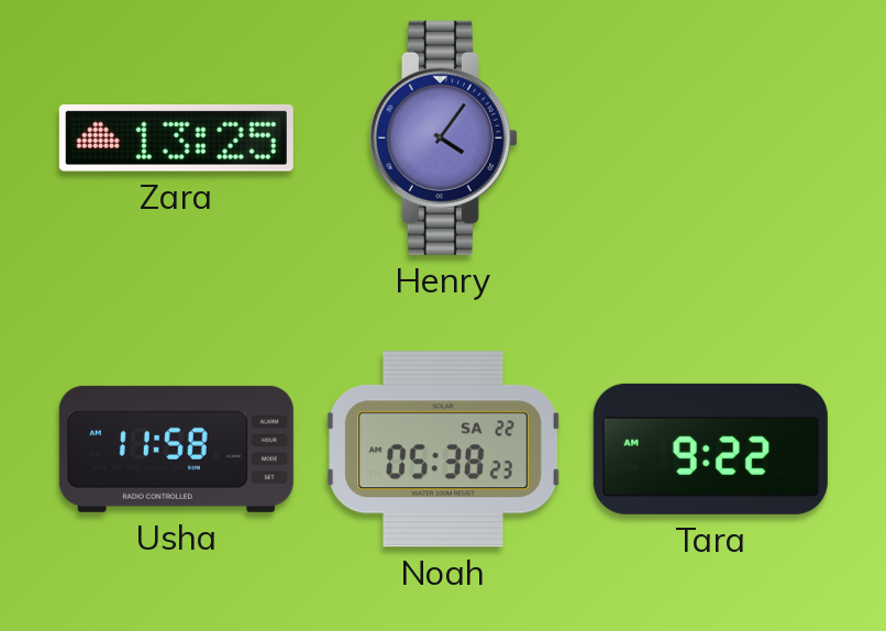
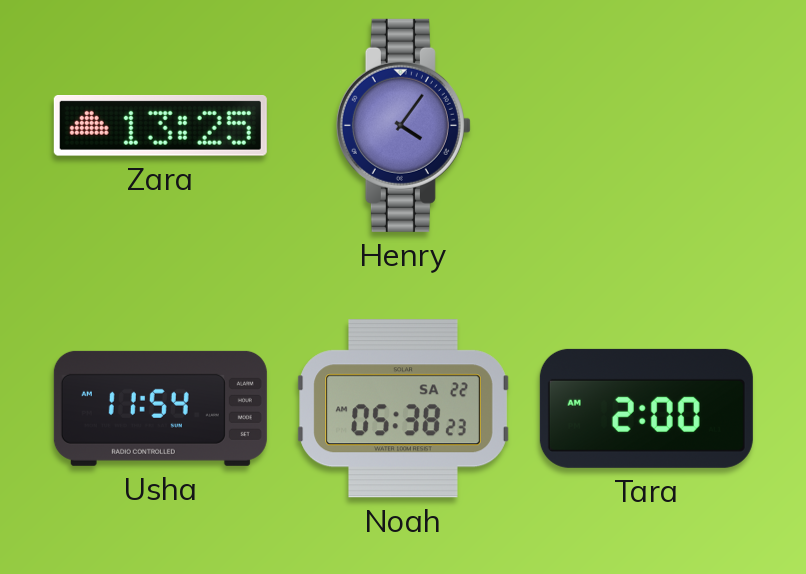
Usha: 11:58 -> 11:54 (160, 408)
Tara: 9:22 -> 2:00 (646, 408)
